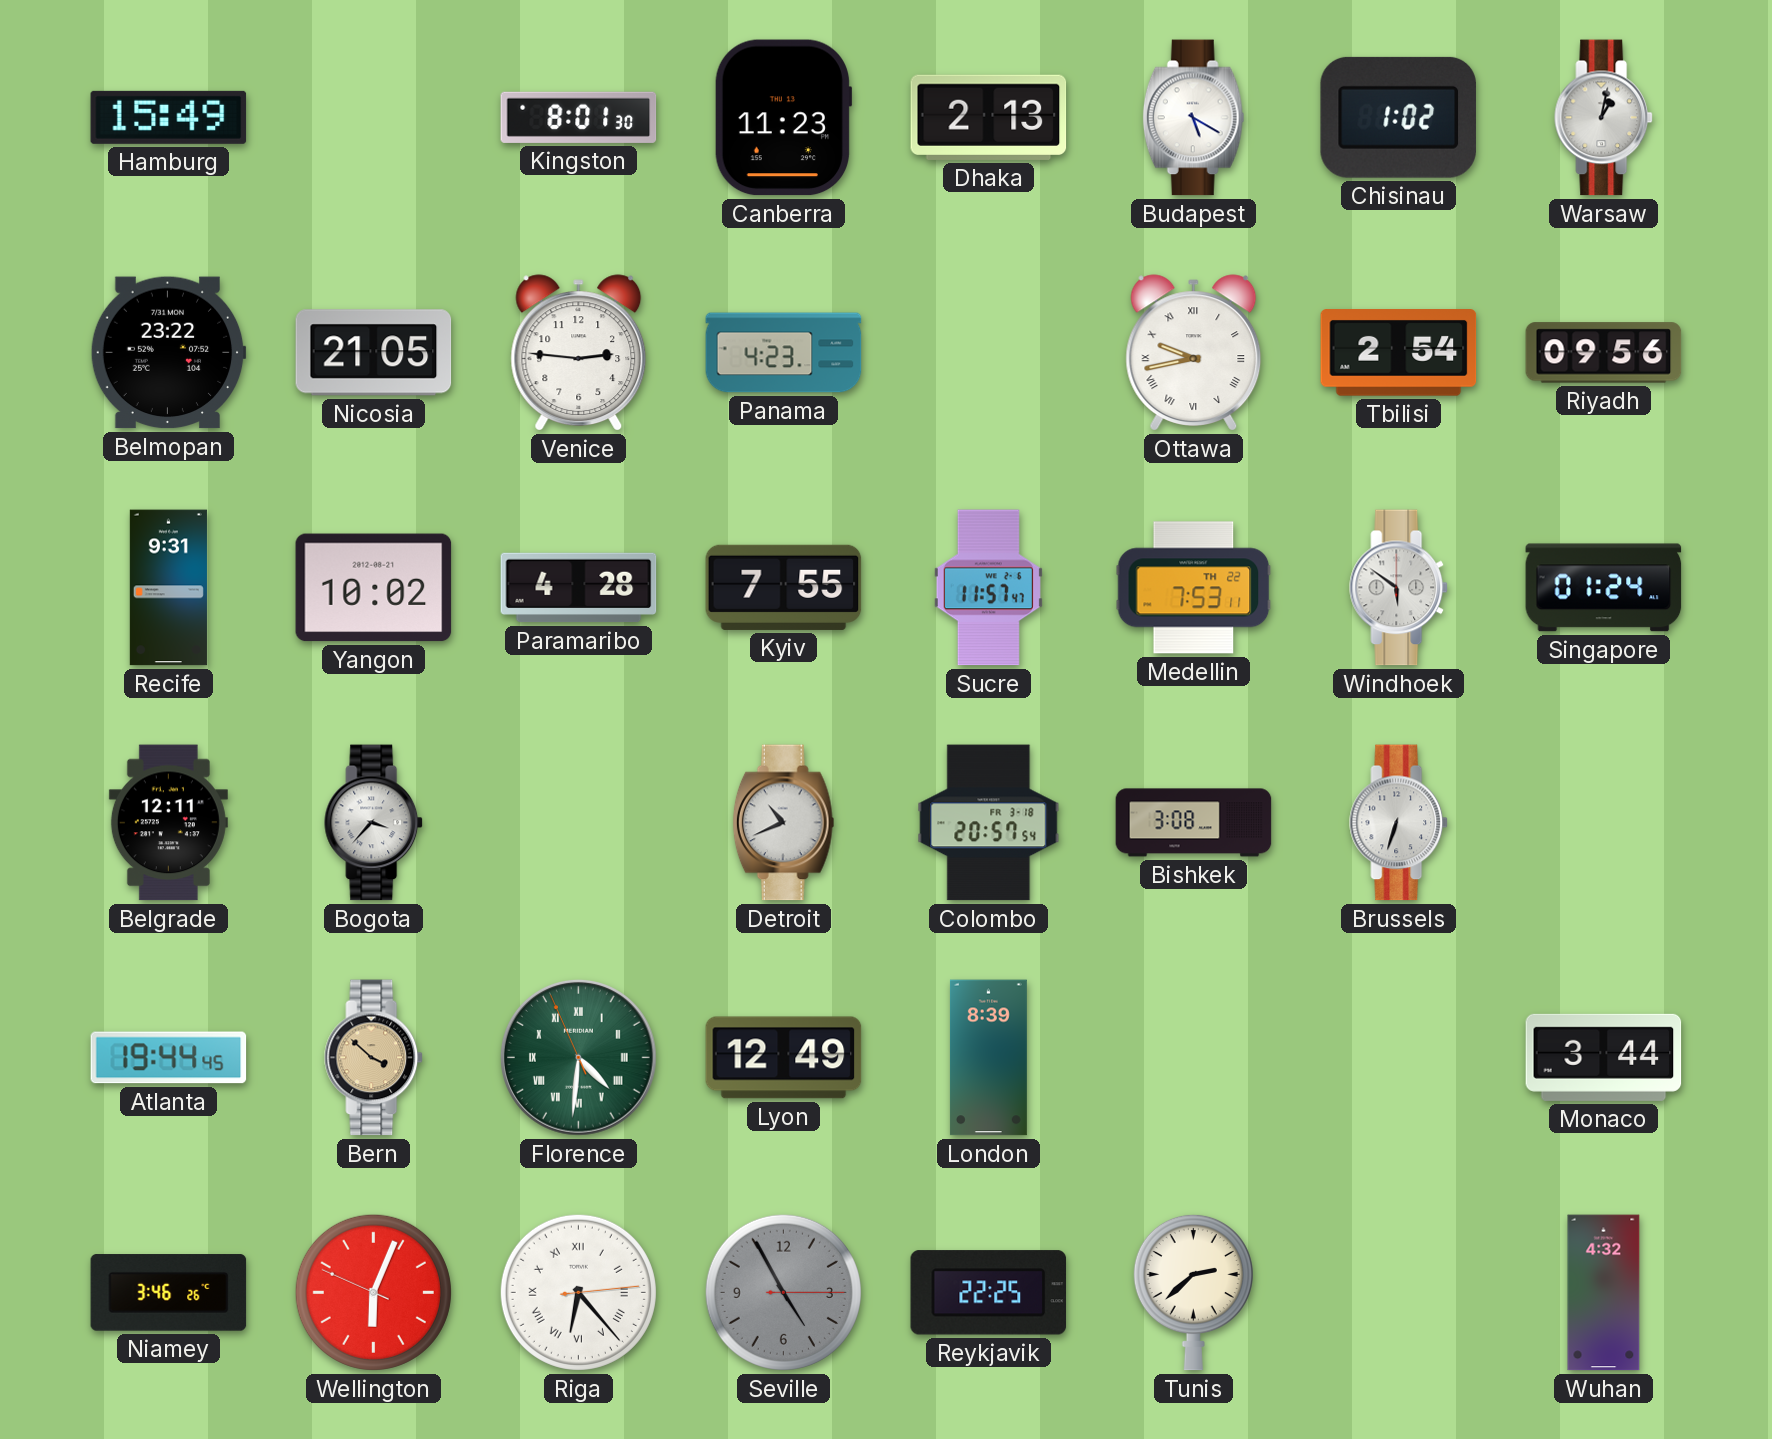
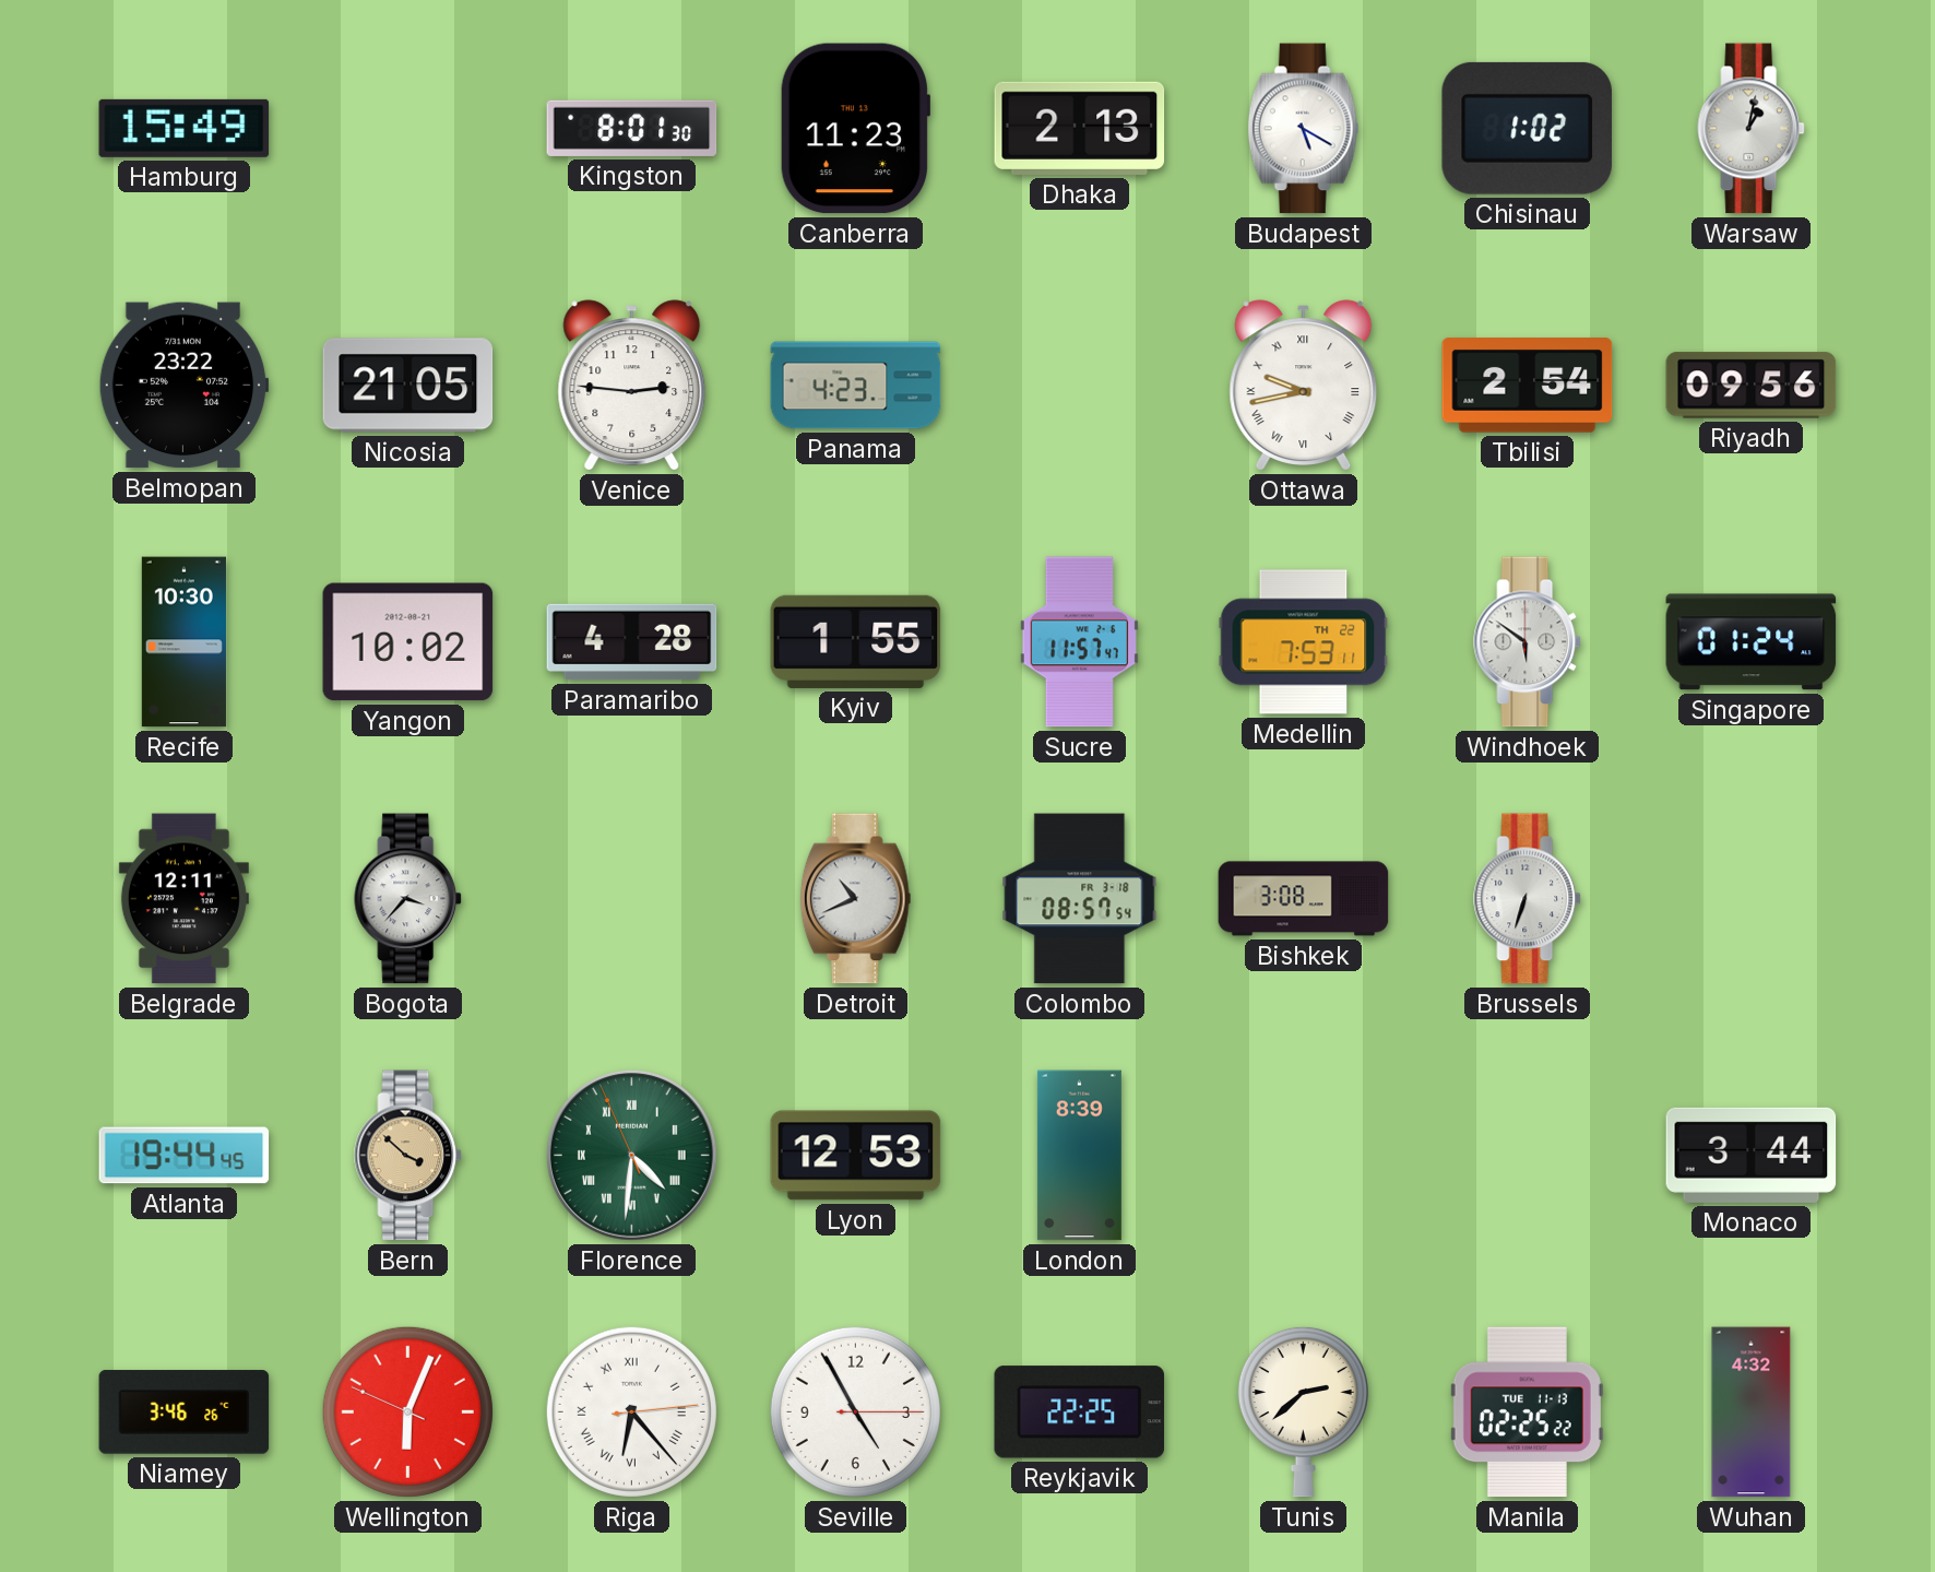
Recife: 9:31 -> 10:30 (183, 642)
Kyiv: 7:55 -> 1:55 (856, 641)
Colombo: 20:57 -> 08:57 (1080, 899)
Lyon: 12:49 -> 12:53 (856, 1156)
Seville dial: grey -> white (855, 1411)
Manila: none -> 02:25 (1527, 1413)
